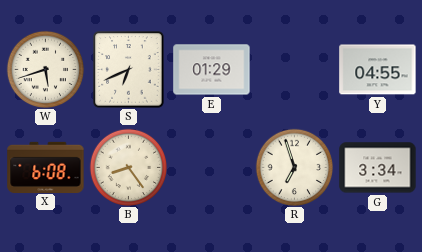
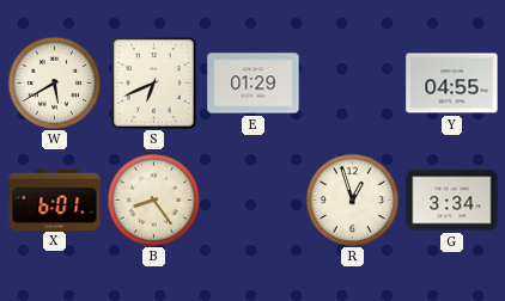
W: 5:42 -> 5:40 (54, 82)
X: 6:08 -> 6:01 (55, 199)
R: 6:57 -> 12:57 (352, 199)
